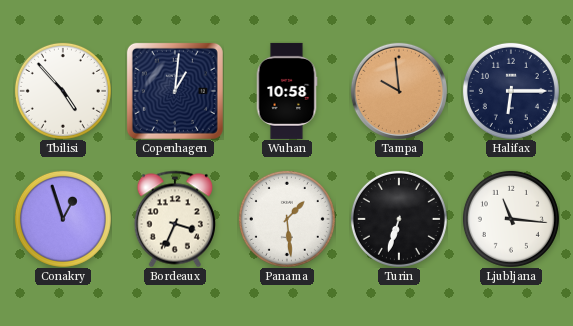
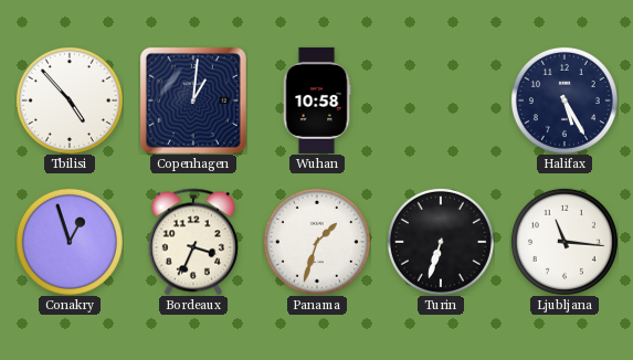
Tampa: 9:59 -> none (399, 91)
Halifax: 6:15 -> 5:25 (565, 100)
Panama: 1:29 -> 1:33 (317, 242)
